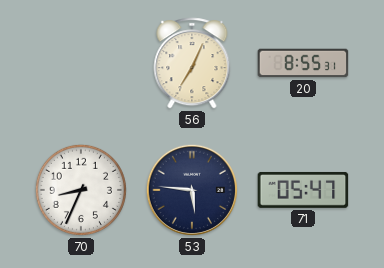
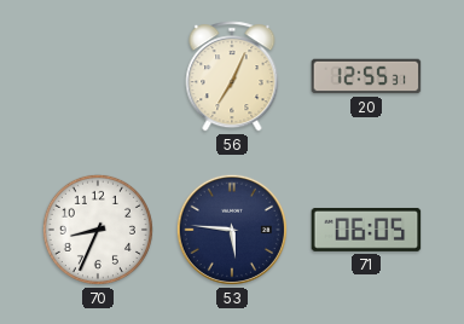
20: 8:55 -> 12:55 (366, 76)
71: 05:47 -> 06:05 (366, 230)
